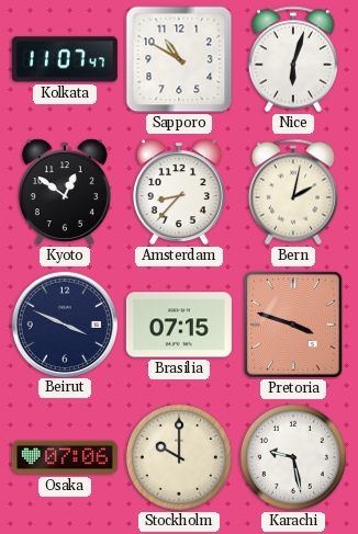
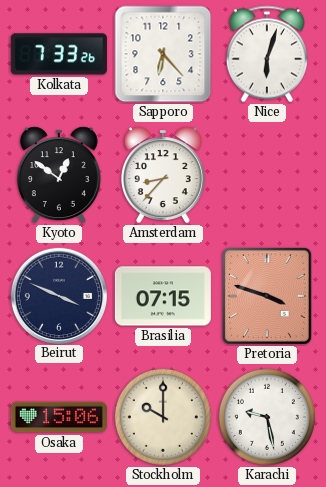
Kolkata: 11:07 -> 7:33 (59, 54)
Sapporo: 10:50 -> 6:23 (163, 54)
Bern: 2:02 -> none (292, 192)
Osaka: 07:06 -> 15:06 (59, 417)
